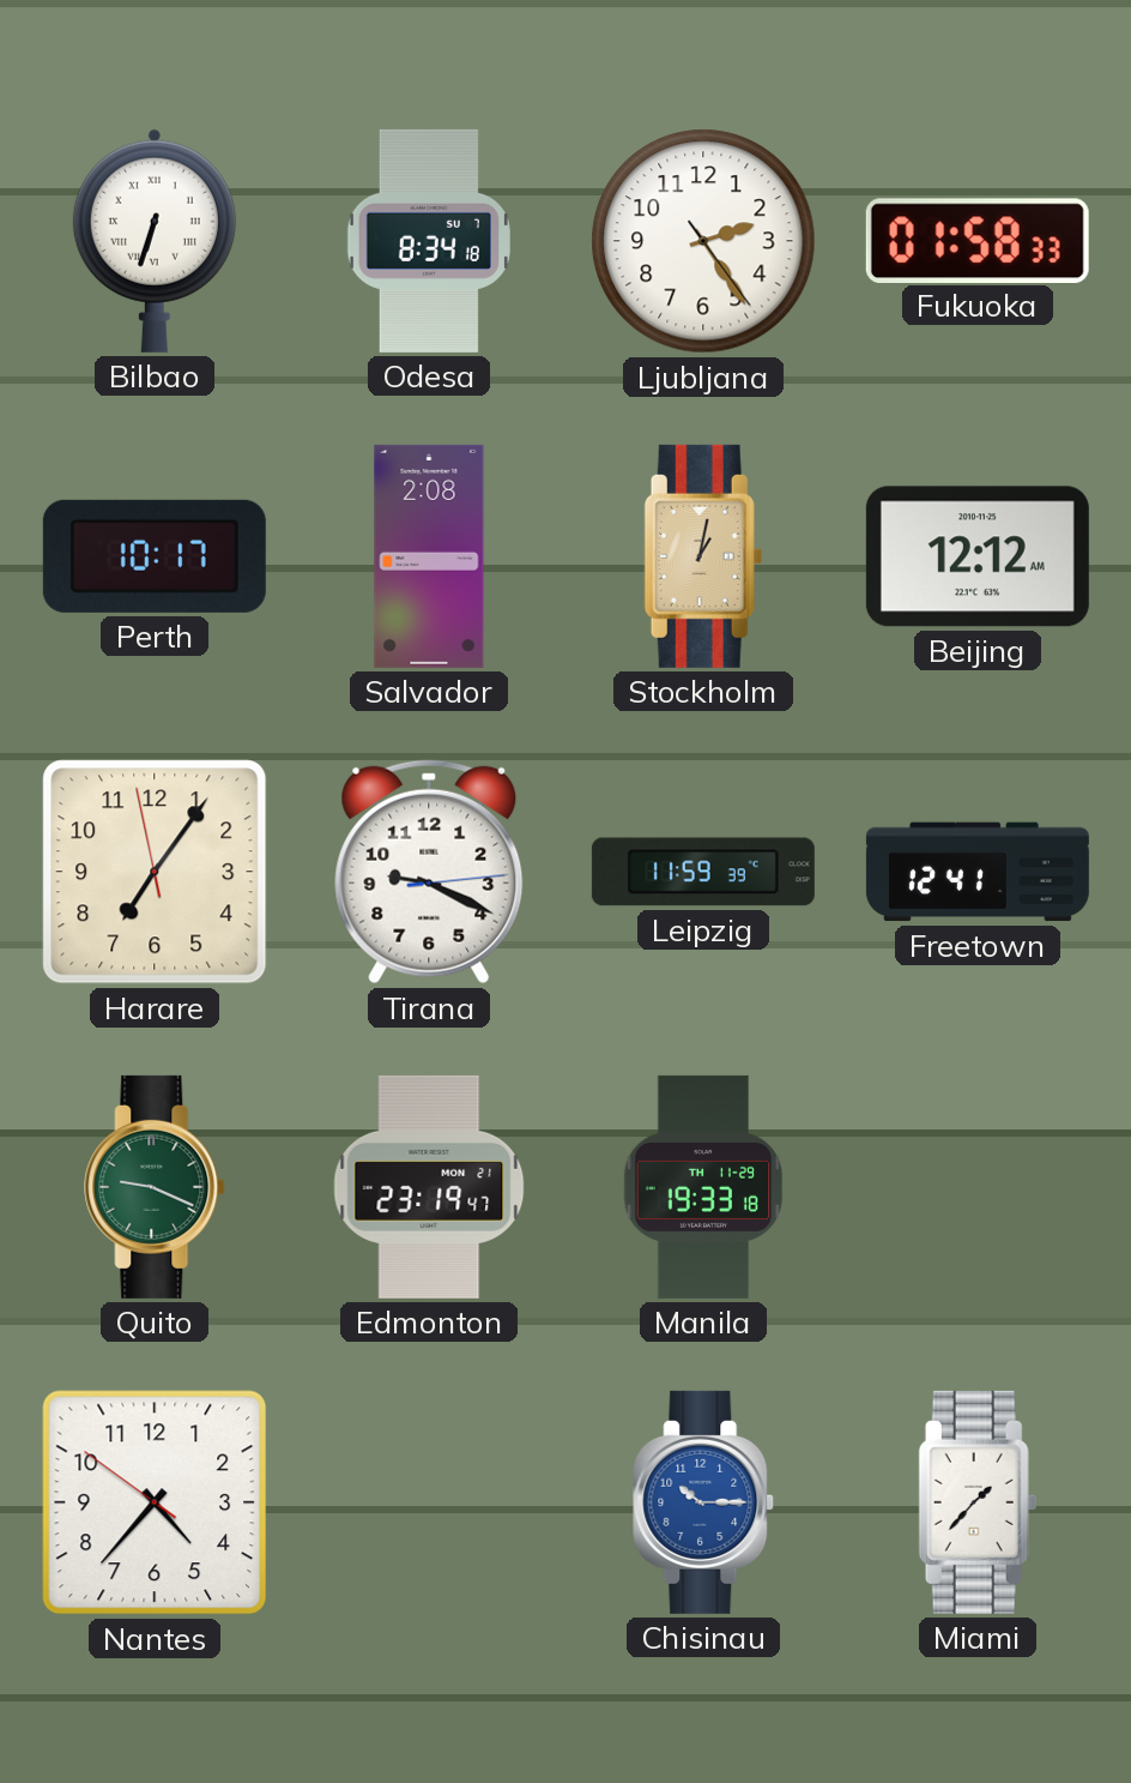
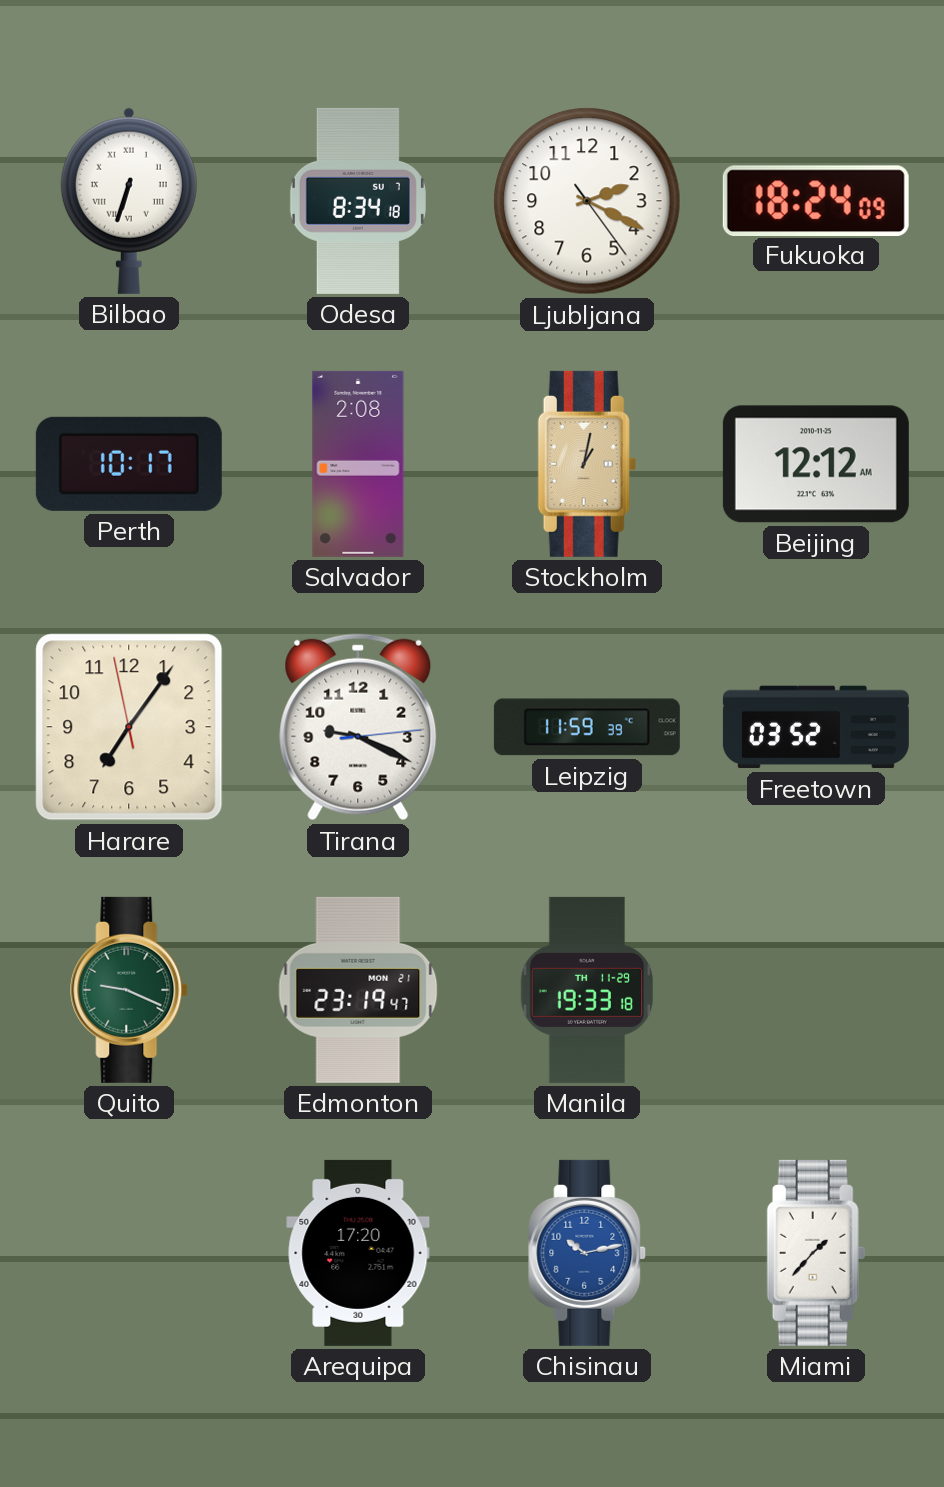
Ljubljana: 2:24 -> 2:19 (587, 201)
Fukuoka: 01:58 -> 18:24 (816, 200)
Freetown: 12:41 -> 03:52 (816, 727)
Nantes: 4:36 -> none (155, 1502)
Arequipa: none -> 17:20 (358, 1253)
Chisinau: 10:15 -> 10:13 (588, 1253)
